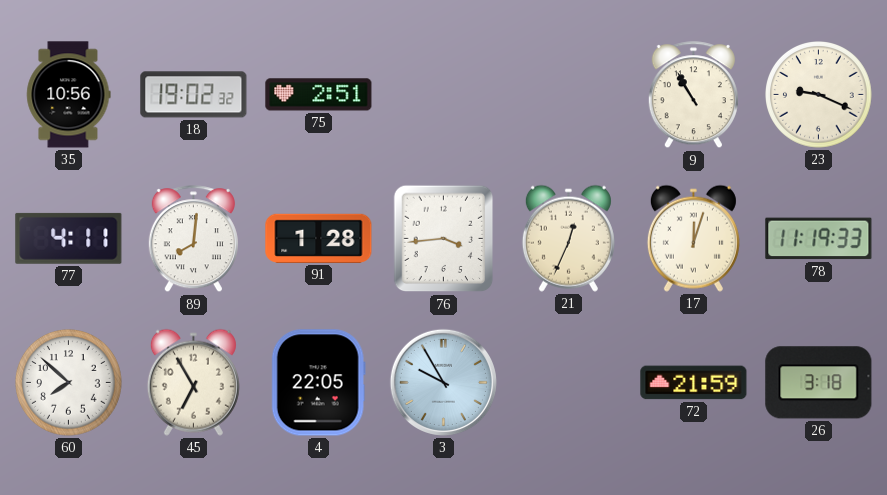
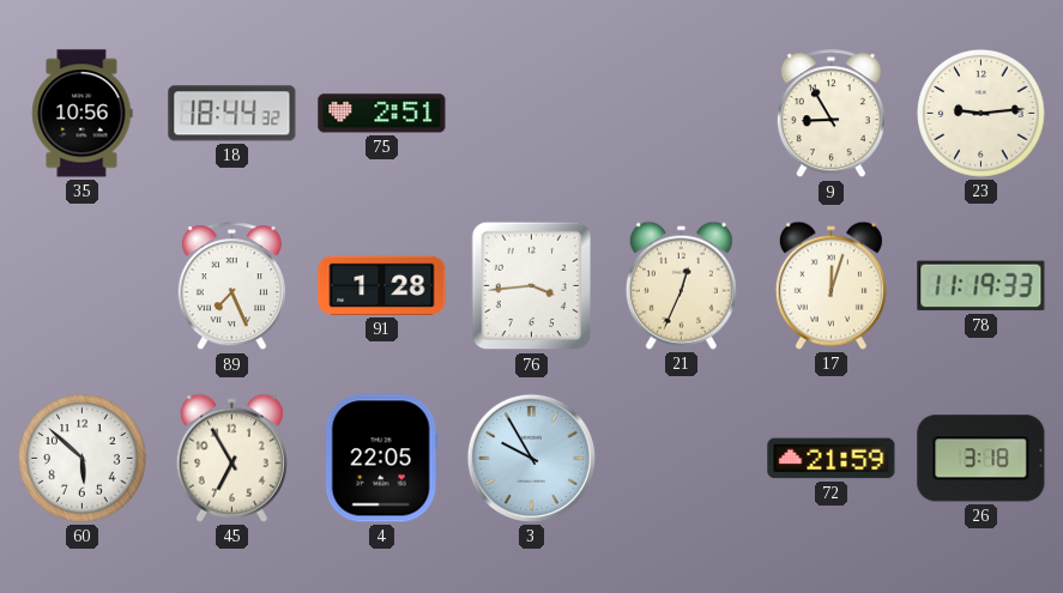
18: 19:02 -> 18:44 (232, 114)
9: 10:55 -> 8:55 (831, 114)
23: 9:19 -> 9:14 (982, 114)
77: 4:11 -> none (69, 238)
89: 8:01 -> 7:26 (231, 286)
60: 7:52 -> 5:52 (83, 459)
